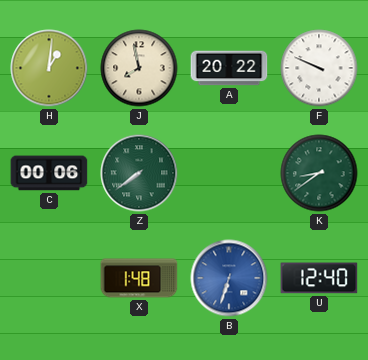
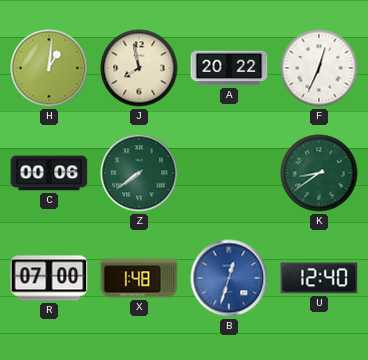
F: 9:49 -> 12:34 (319, 68)
R: none -> 07:00 (49, 278)
B: 6:33 -> 12:33 (229, 278)
